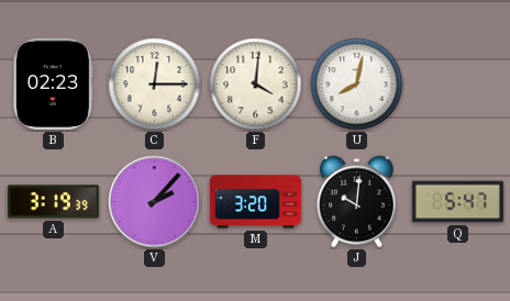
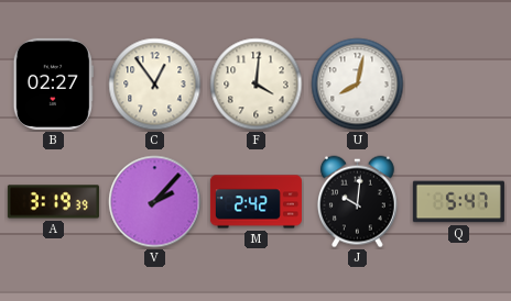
B: 02:23 -> 02:27 (53, 83)
C: 12:15 -> 12:54 (155, 85)
M: 3:20 -> 2:42 (255, 202)
